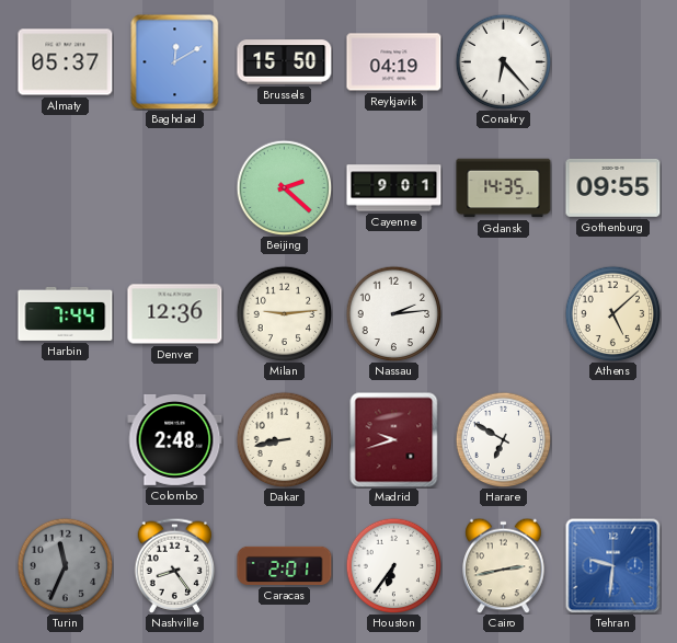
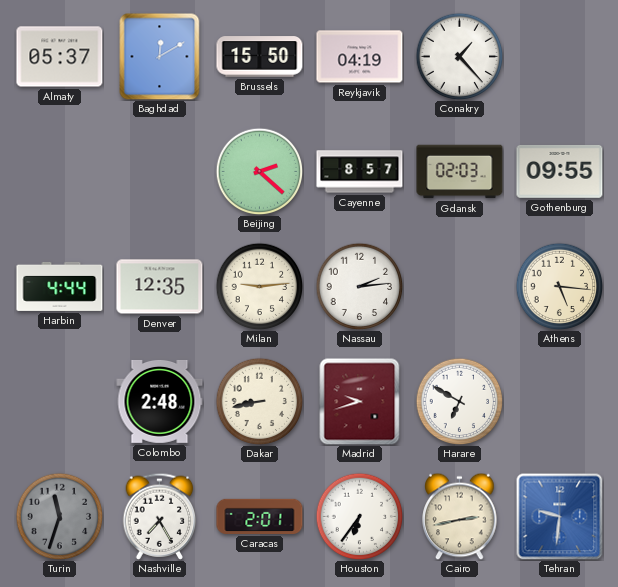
Conakry: 6:23 -> 1:23 (459, 56)
Cayenne: 9:01 -> 8:57 (360, 172)
Gdansk: 14:35 -> 02:03 (460, 172)
Harbin: 7:44 -> 4:44 (60, 286)
Denver: 12:36 -> 12:35 (160, 287)
Athens: 5:08 -> 5:16 (559, 286)
Turin: 11:34 -> 11:33 (59, 516)
Nashville: 8:24 -> 7:25 (160, 516)
